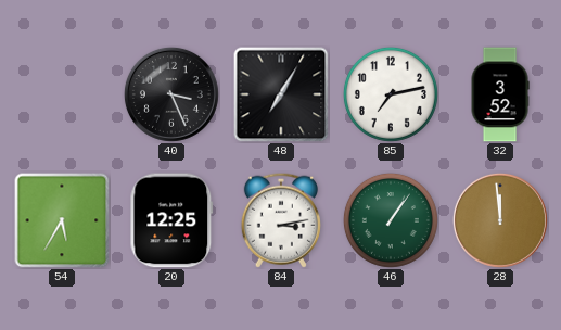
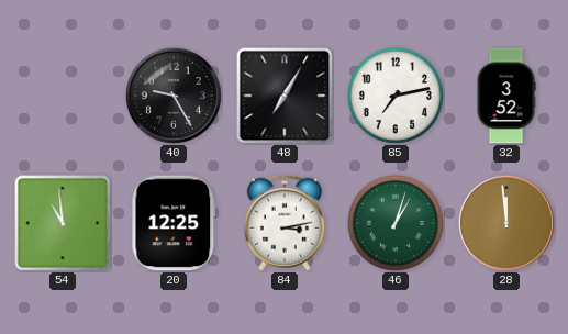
40: 3:26 -> 9:25 (174, 96)
54: 5:35 -> 10:59 (63, 223)
46: 1:06 -> 1:03 (396, 223)
